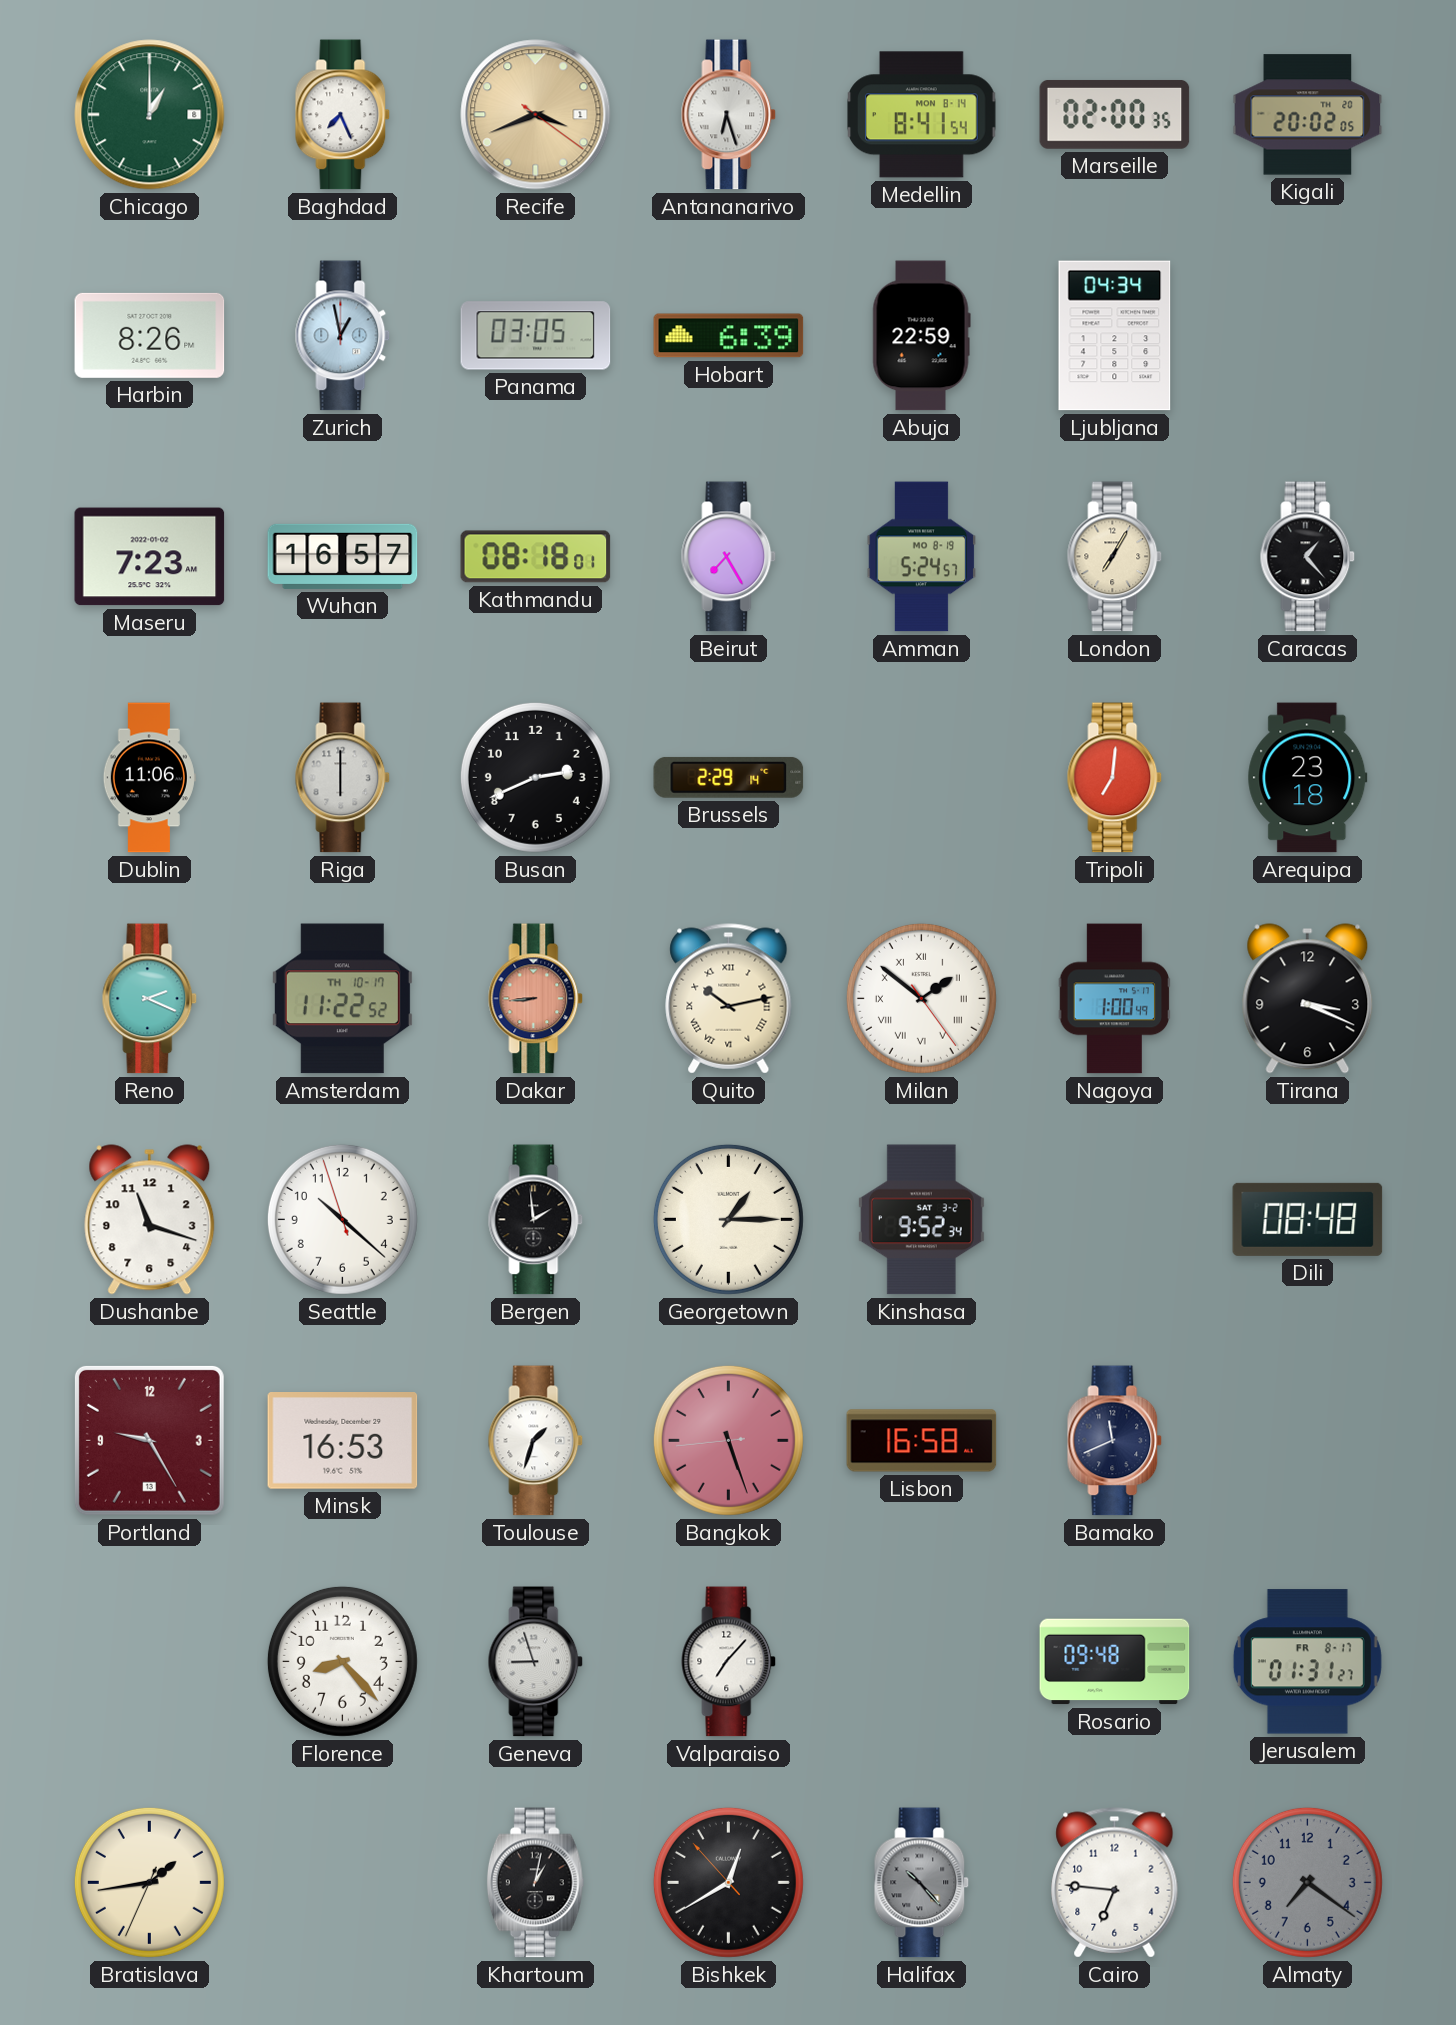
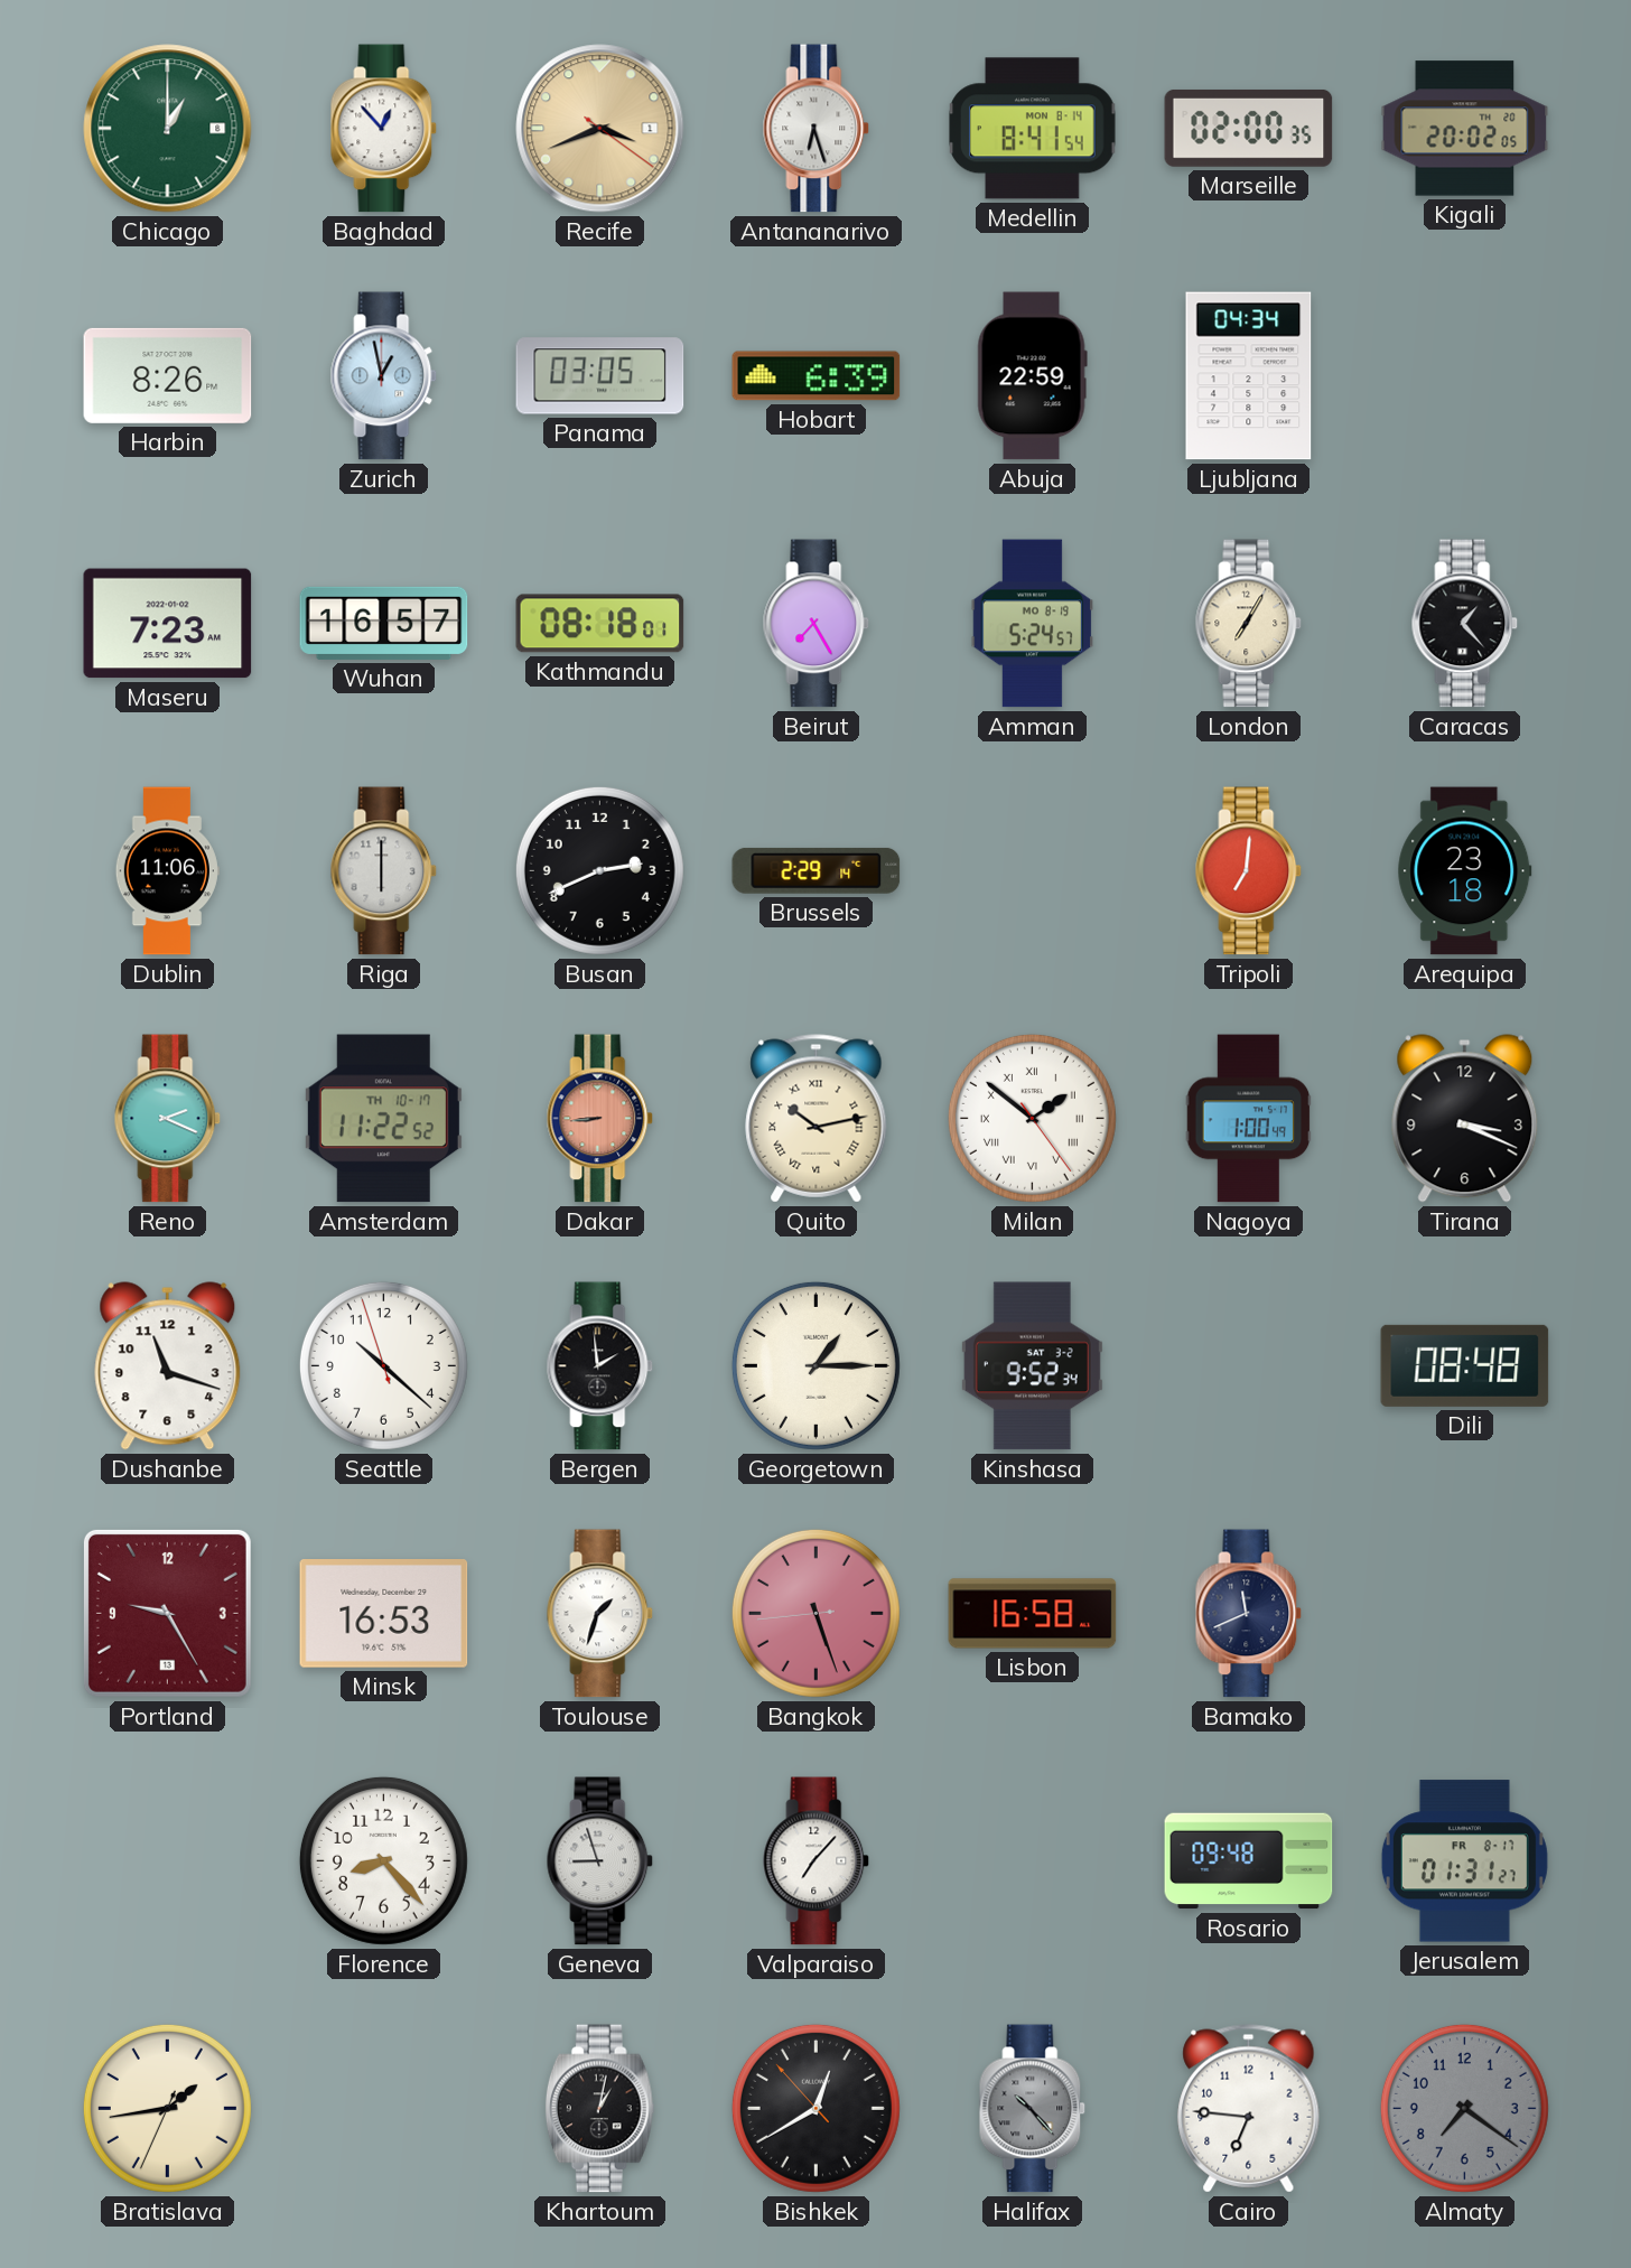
Baghdad: 7:26 -> 12:53 (384, 129)
